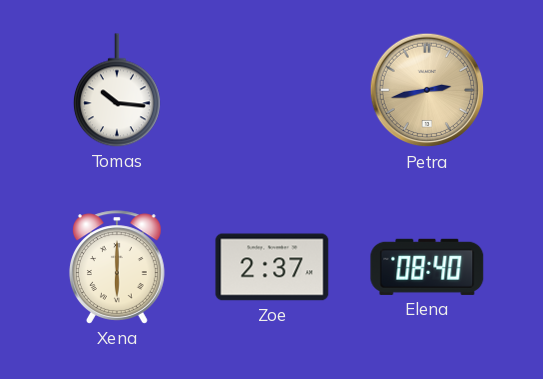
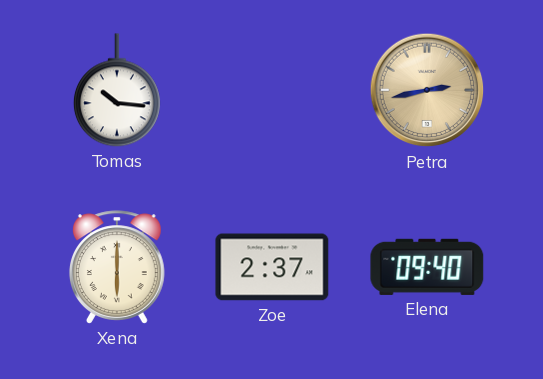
Elena: 08:40 -> 09:40 (427, 267)
